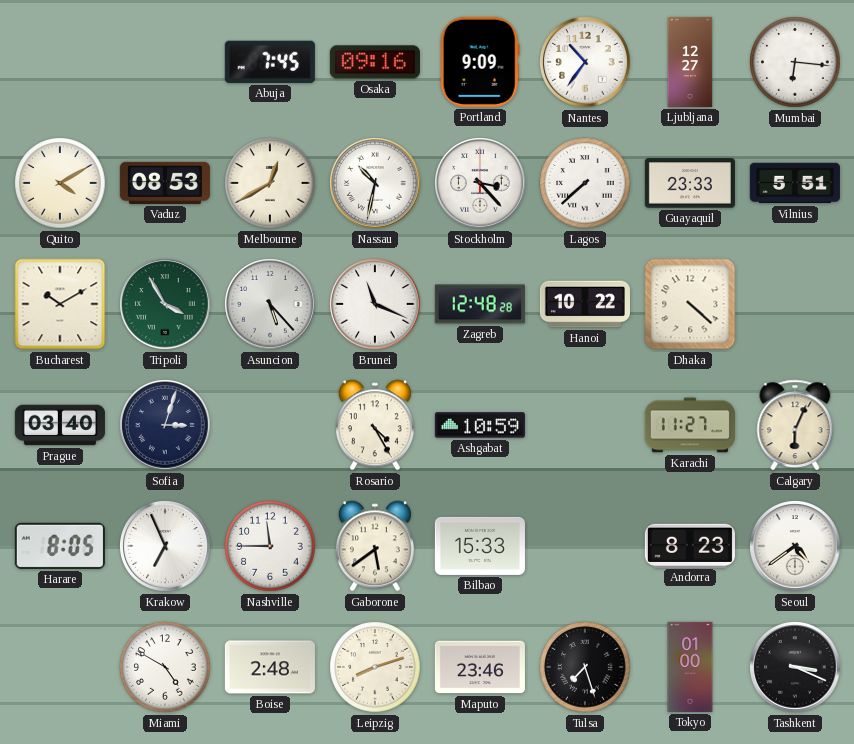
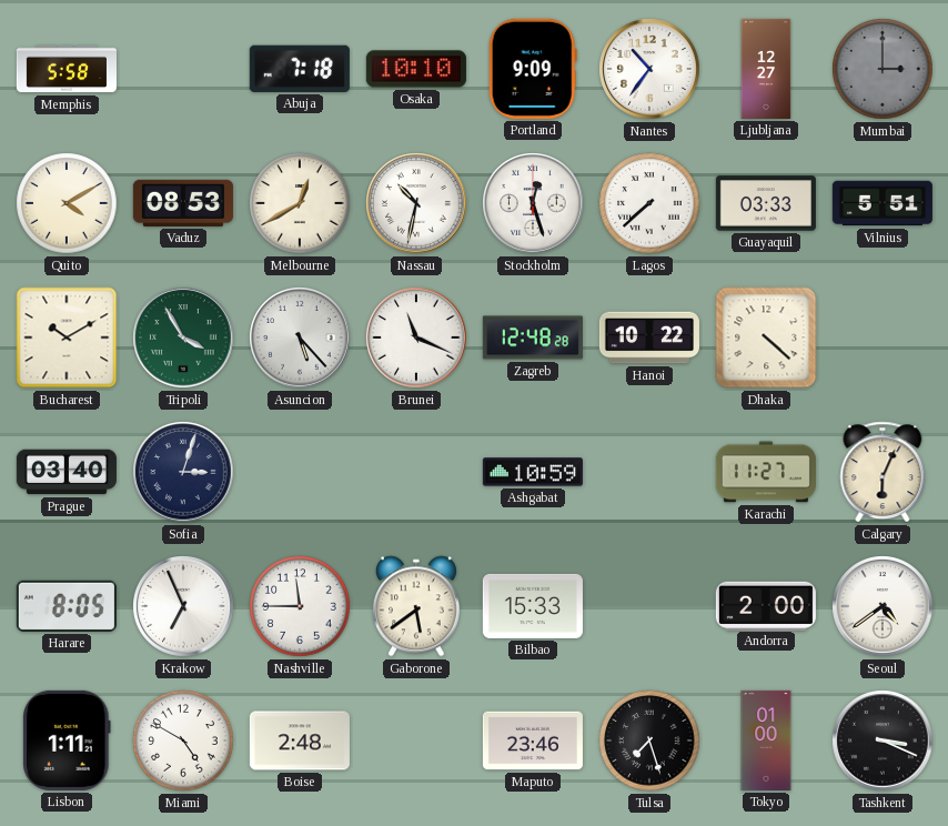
Memphis: none -> 5:58 (67, 69)
Abuja: 7:45 -> 7:18 (300, 69)
Osaka: 09:16 -> 10:10 (416, 69)
Mumbai: 6:16 -> 3:00 (883, 69)
Mumbai dial: white -> grey (883, 69)
Stockholm: 3:23 -> 12:27 (533, 203)
Guayaquil: 23:33 -> 03:33 (766, 203)
Rosario: 4:25 -> none (375, 425)
Andorra: 8:23 -> 2:00 (766, 605)
Lisbon: none -> 1:11 (67, 741)
Leipzig: 8:12 -> none (375, 667)
